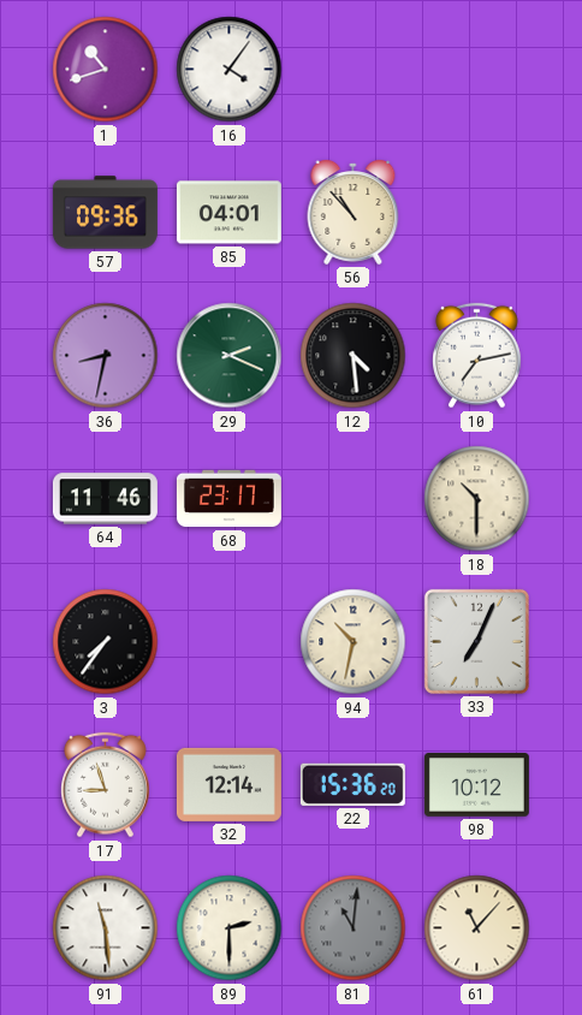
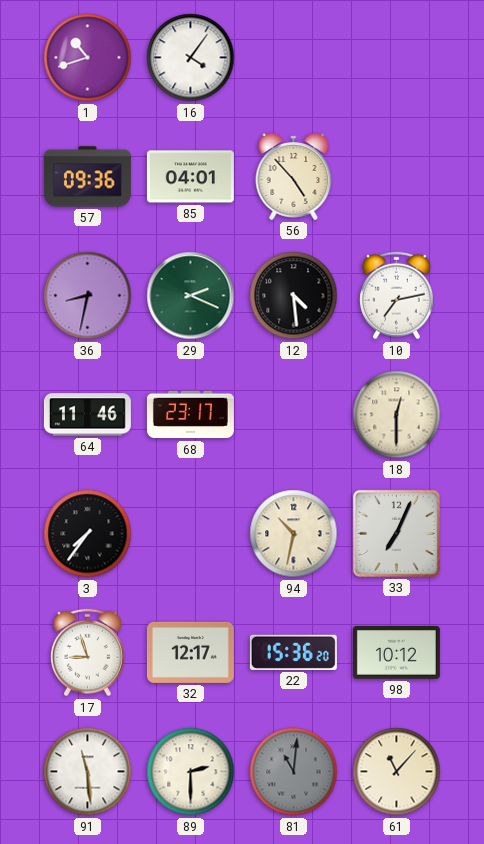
56: 10:53 -> 4:53 (294, 177)
18: 10:30 -> 12:30 (397, 415)
32: 12:14 -> 12:17 (190, 652)
